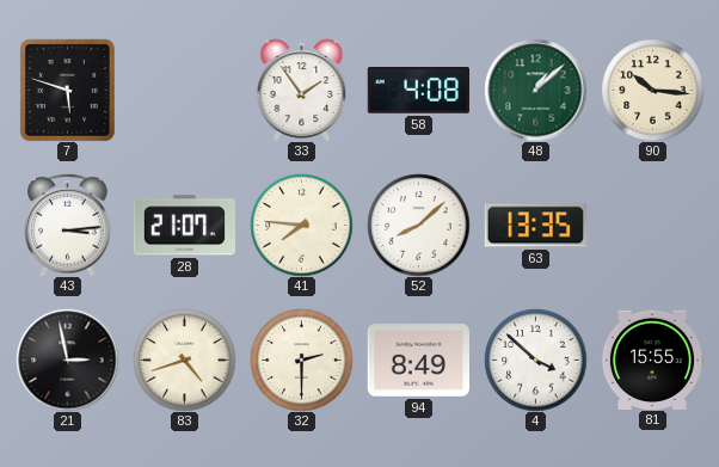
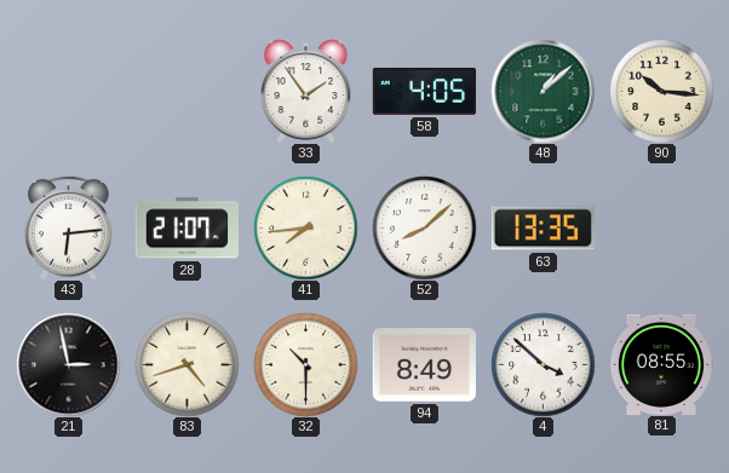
7: 5:48 -> none (67, 90)
58: 4:08 -> 4:05 (424, 92)
43: 3:14 -> 6:14 (69, 227)
41: 7:46 -> 7:44 (305, 227)
32: 2:30 -> 10:30 (305, 364)
81: 15:55 -> 08:55 (661, 364)
